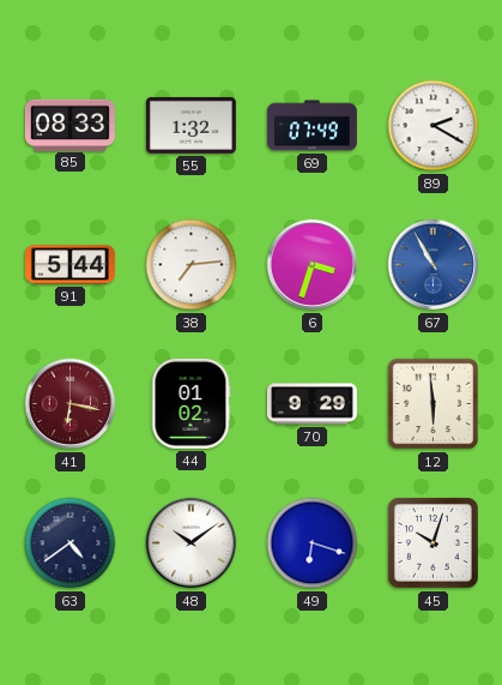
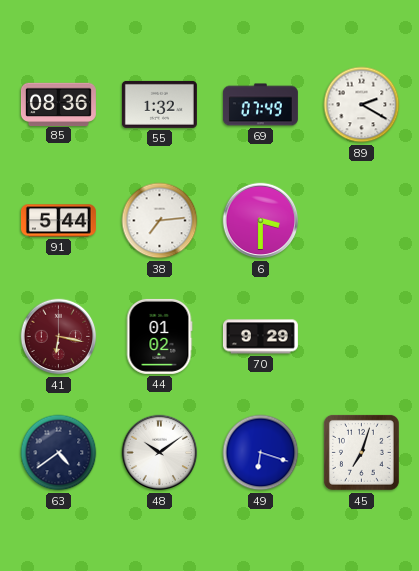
85: 08:33 -> 08:36 (58, 104)
6: 3:33 -> 3:30 (261, 221)
67: 10:55 -> none (434, 265)
12: 5:59 -> none (434, 404)
45: 10:03 -> 7:03 (361, 452)
